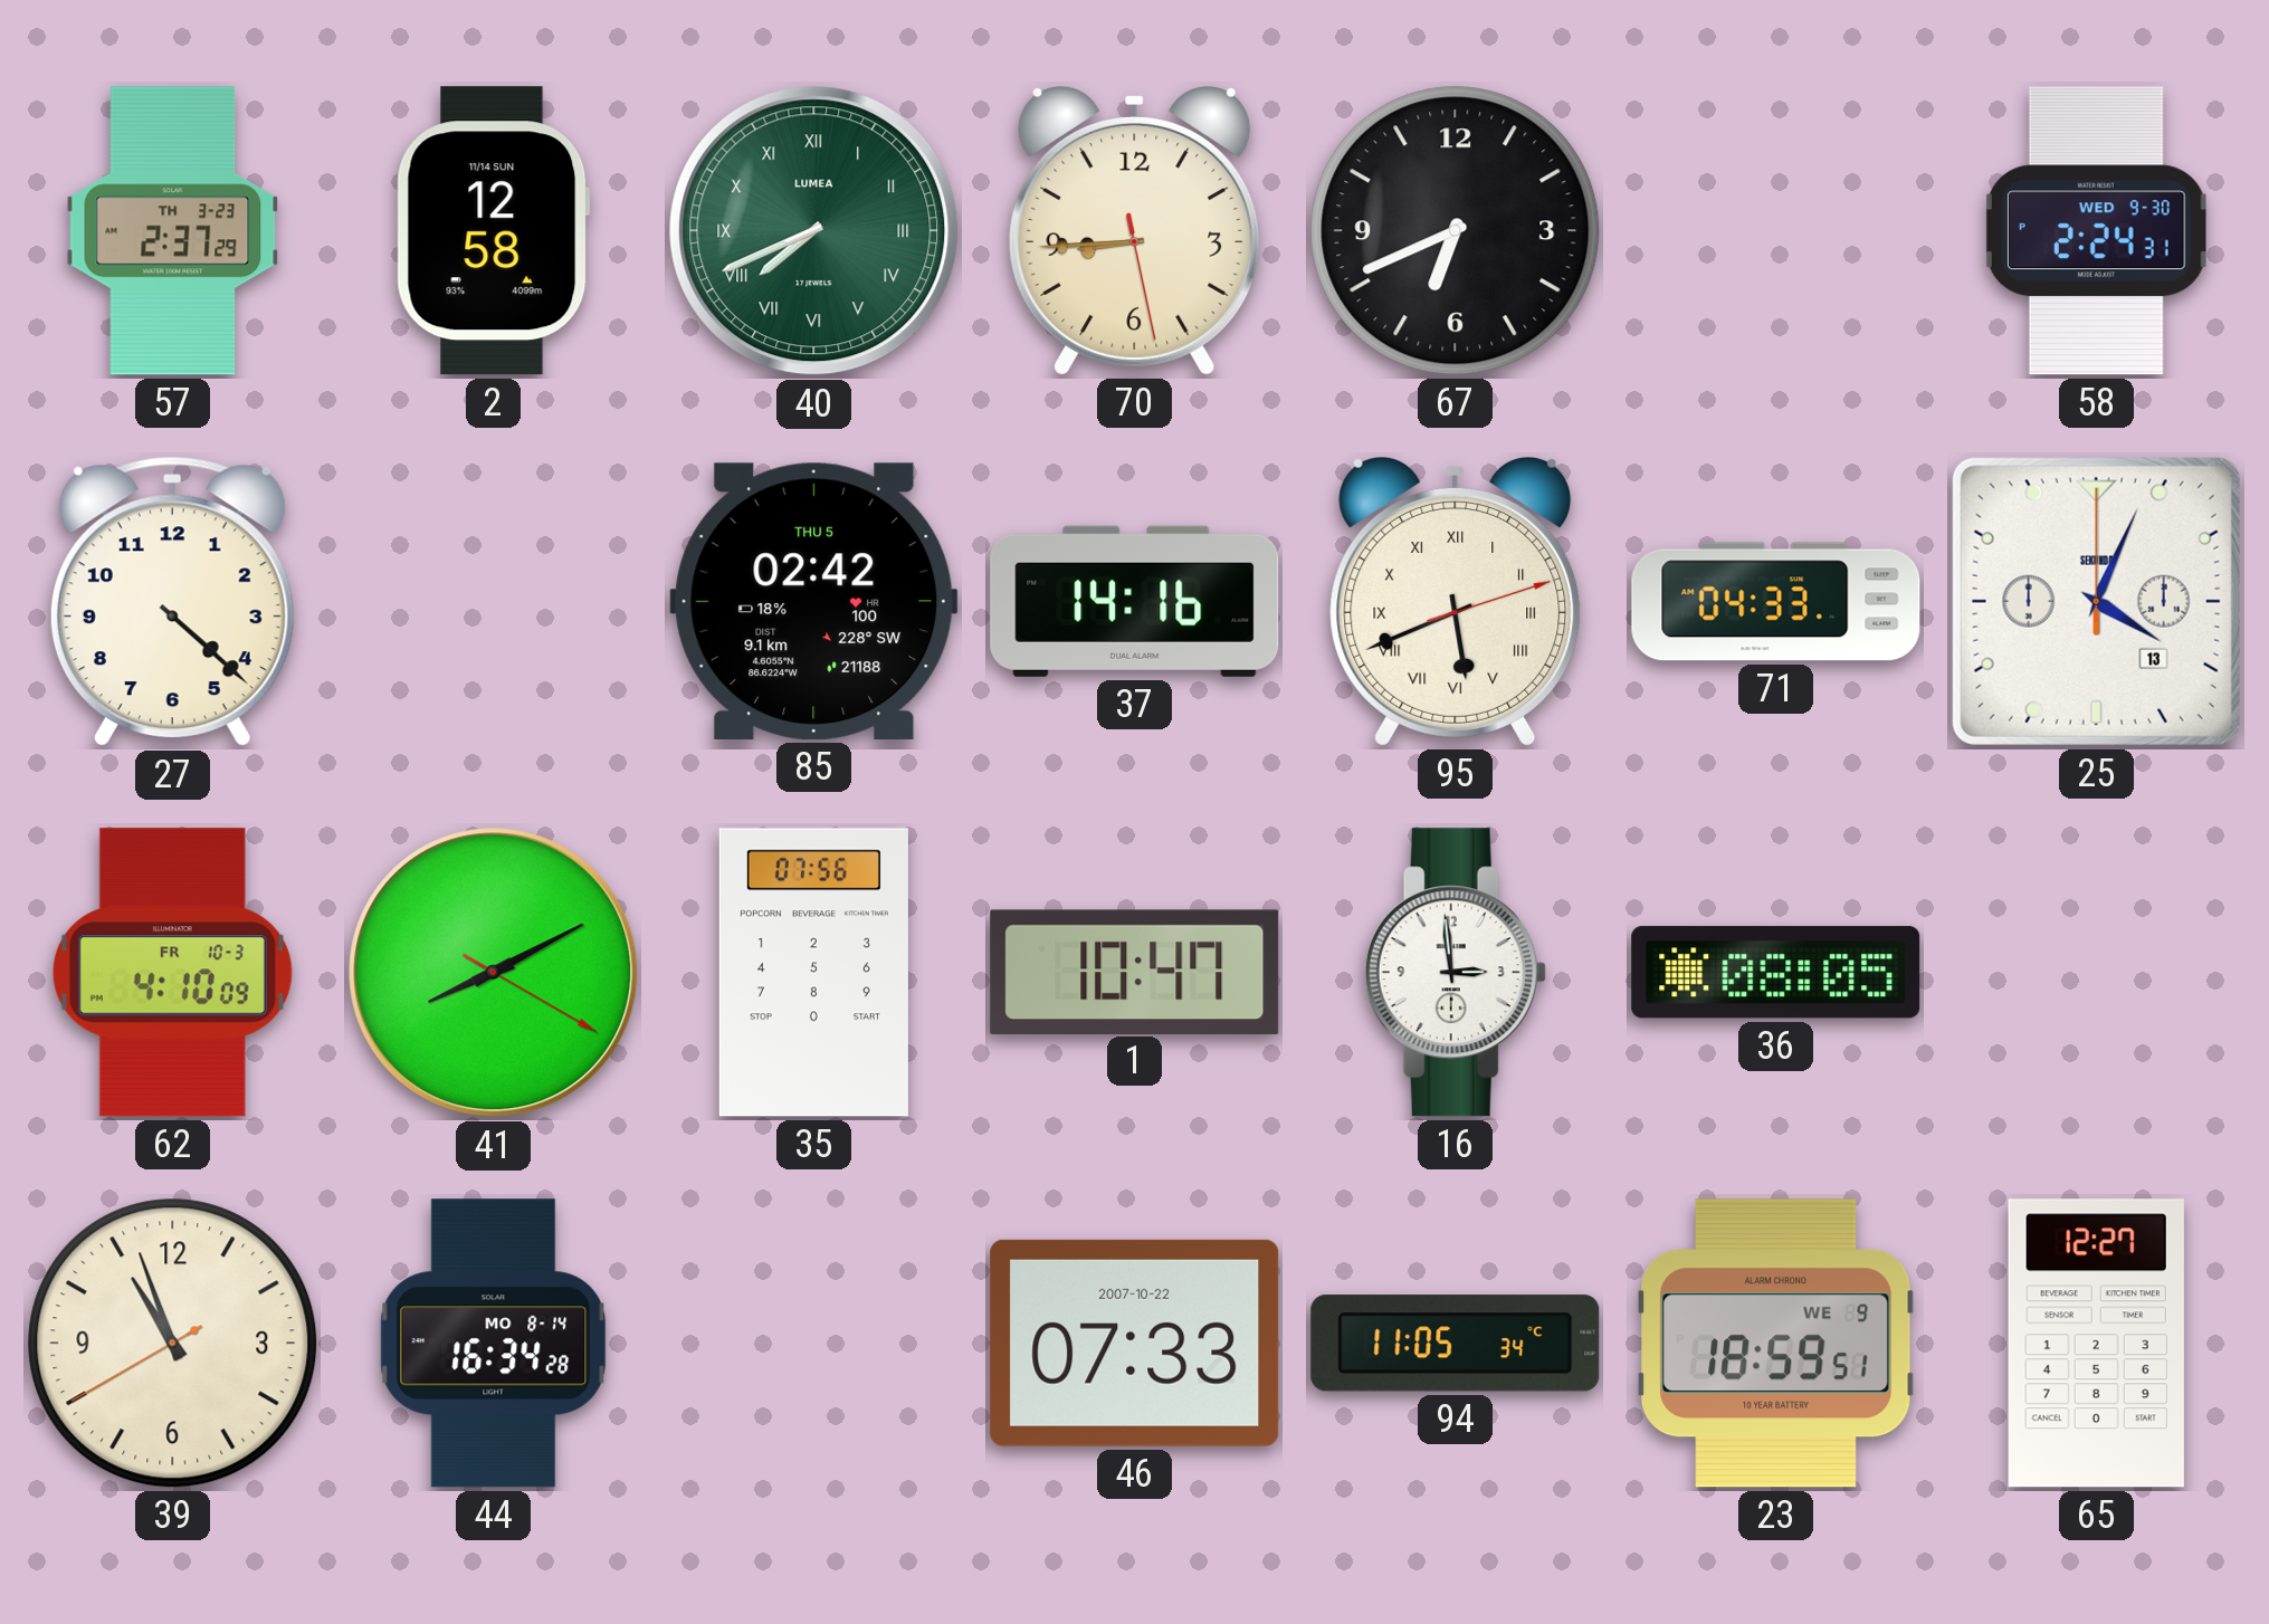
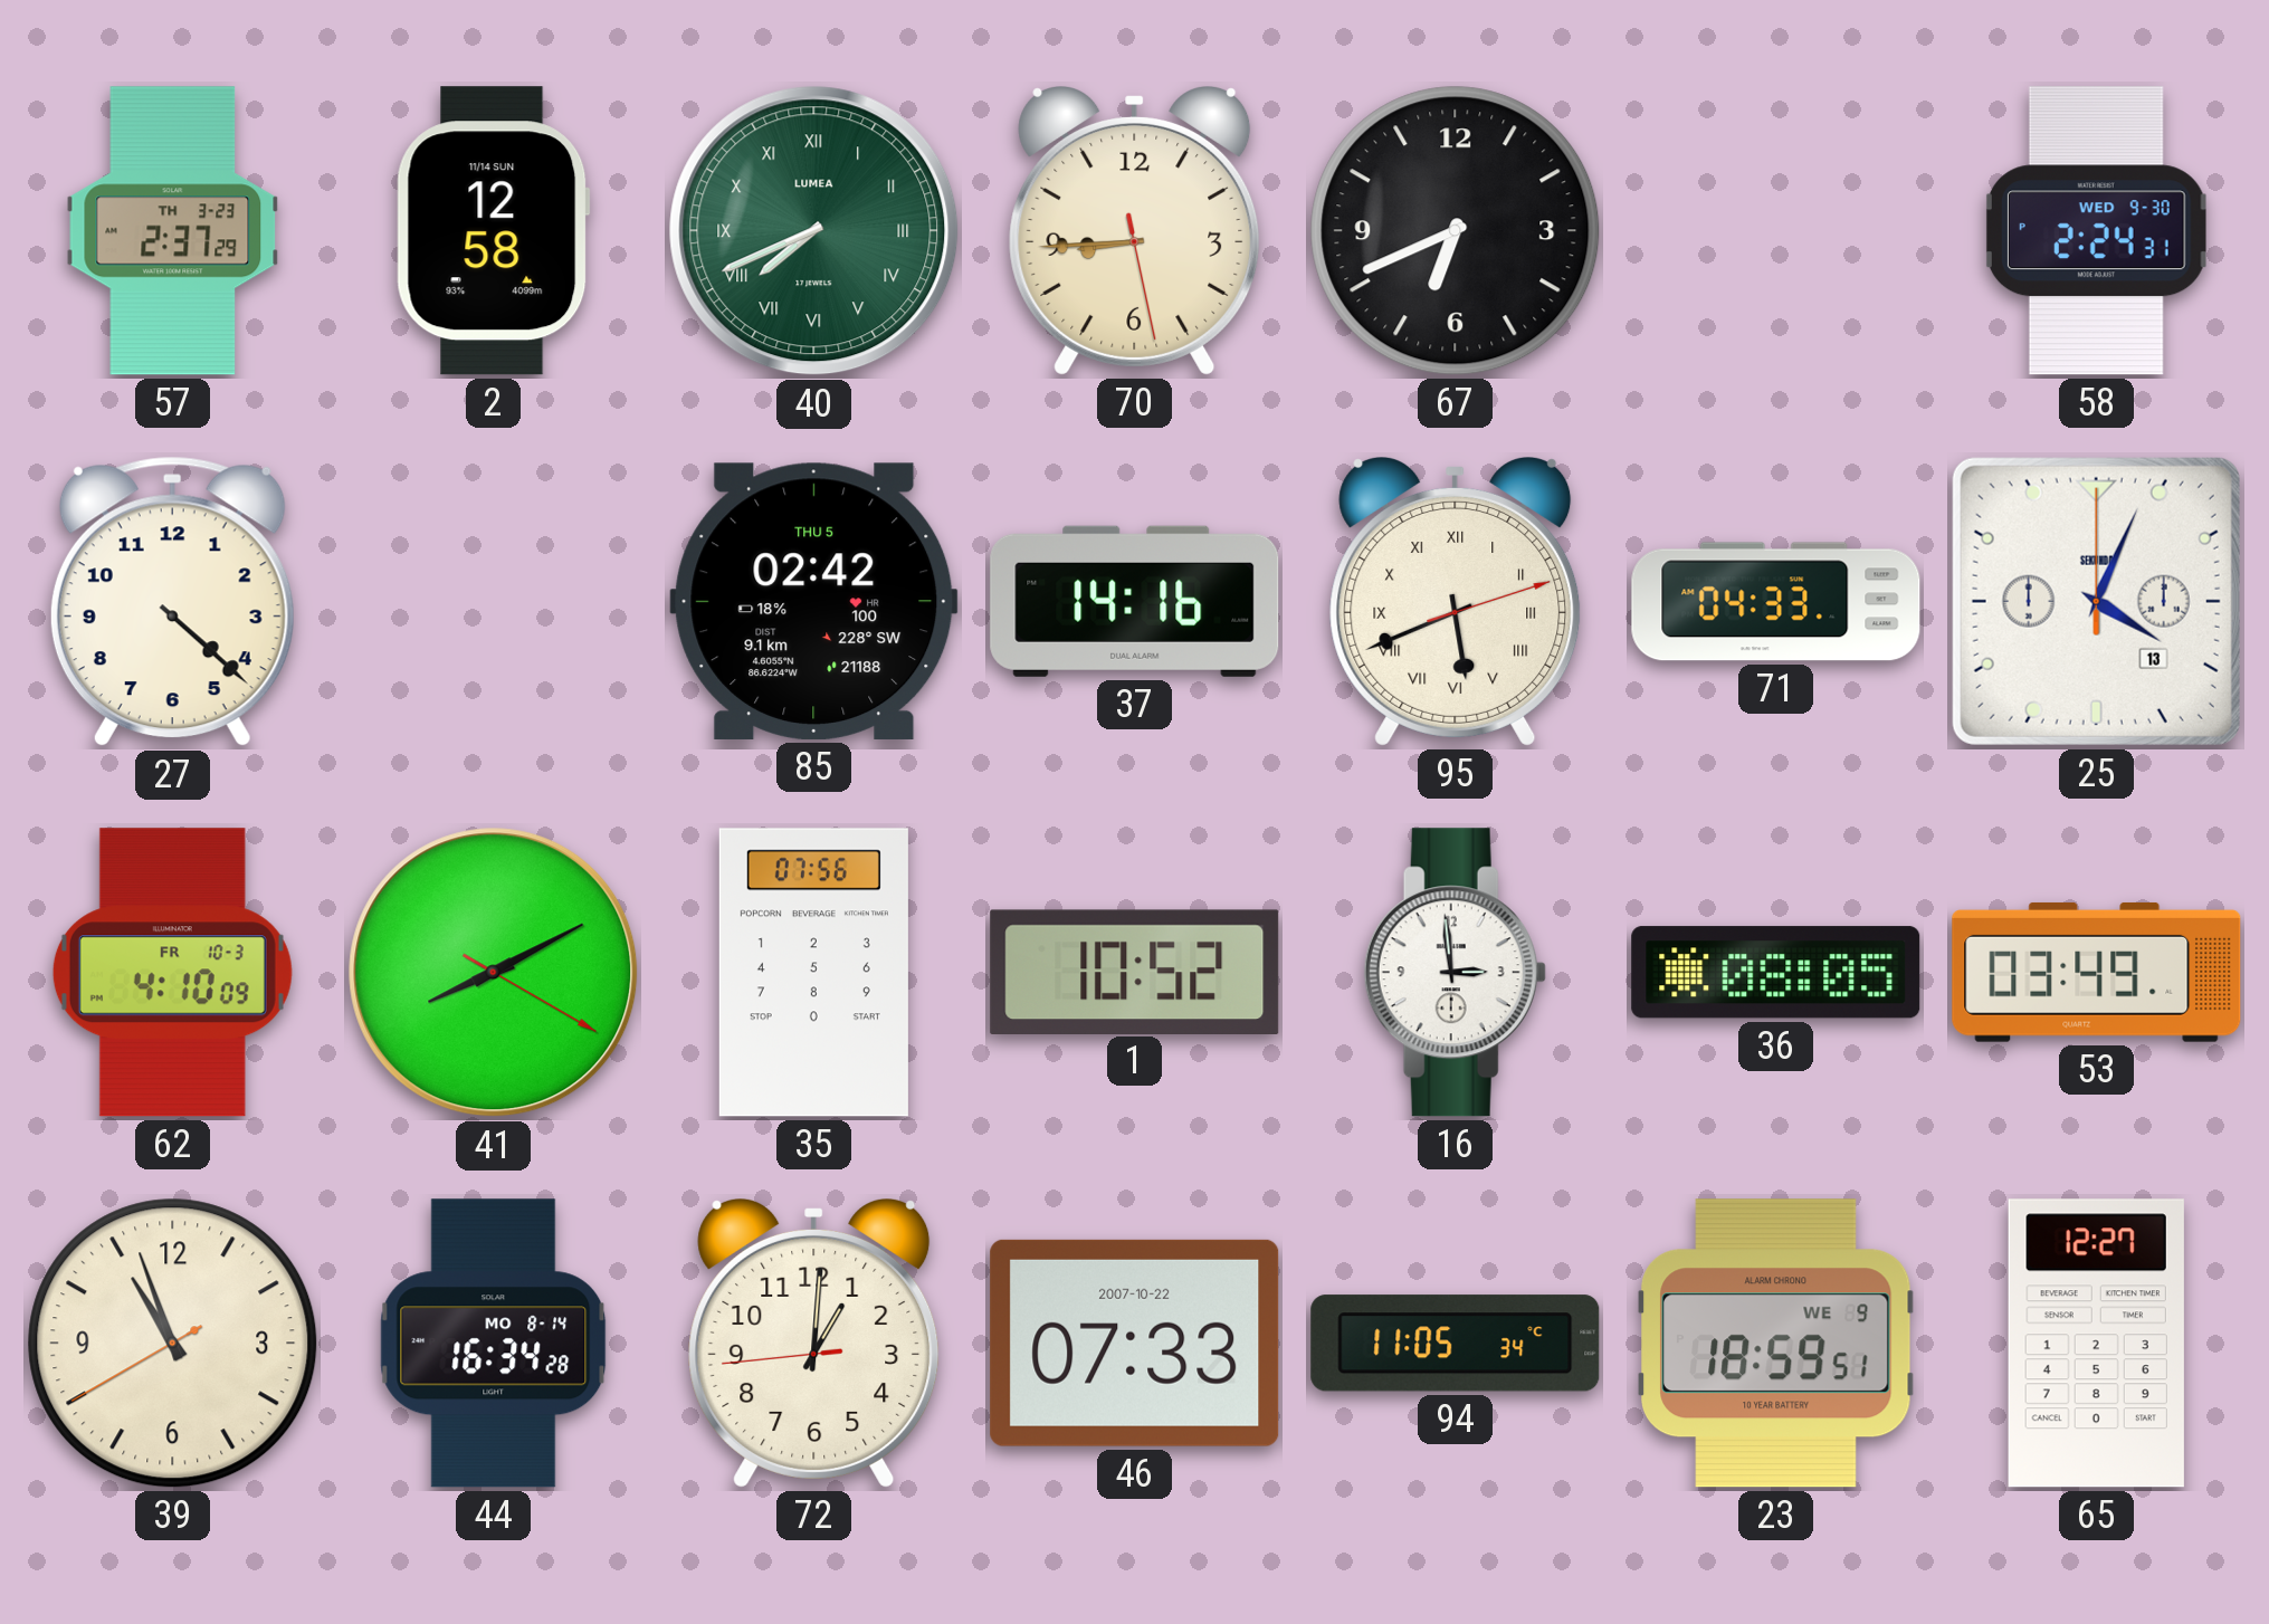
1: 10:47 -> 10:52 (1135, 972)
53: none -> 03:49 (2097, 972)
72: none -> 1:00 (814, 1344)
